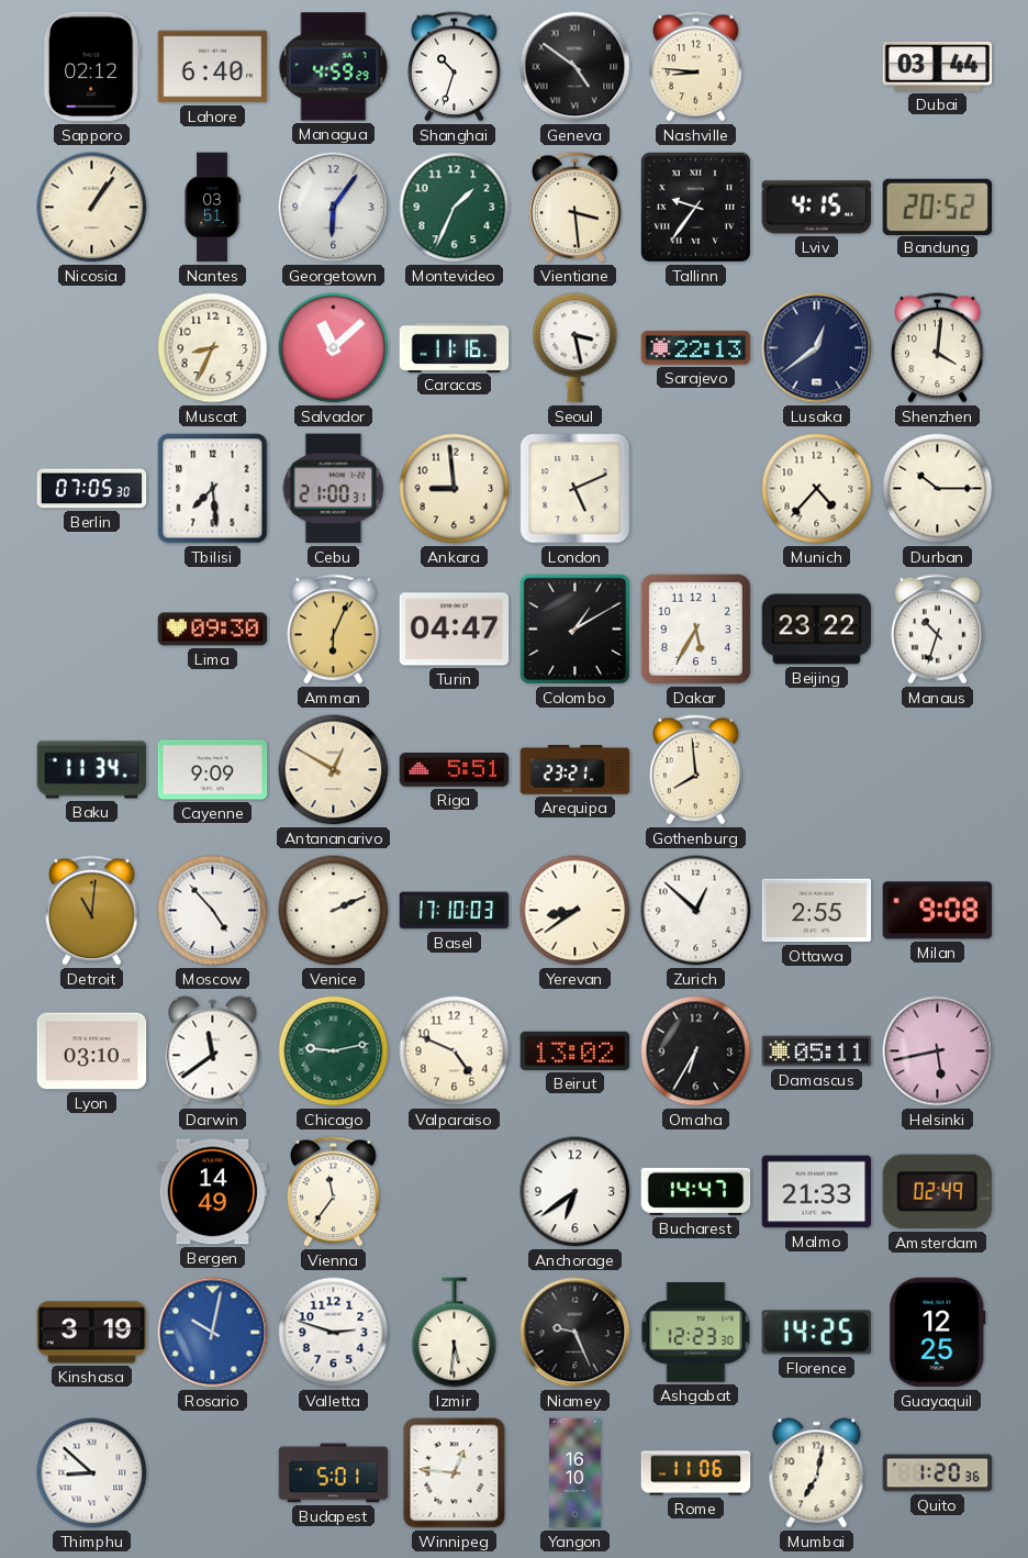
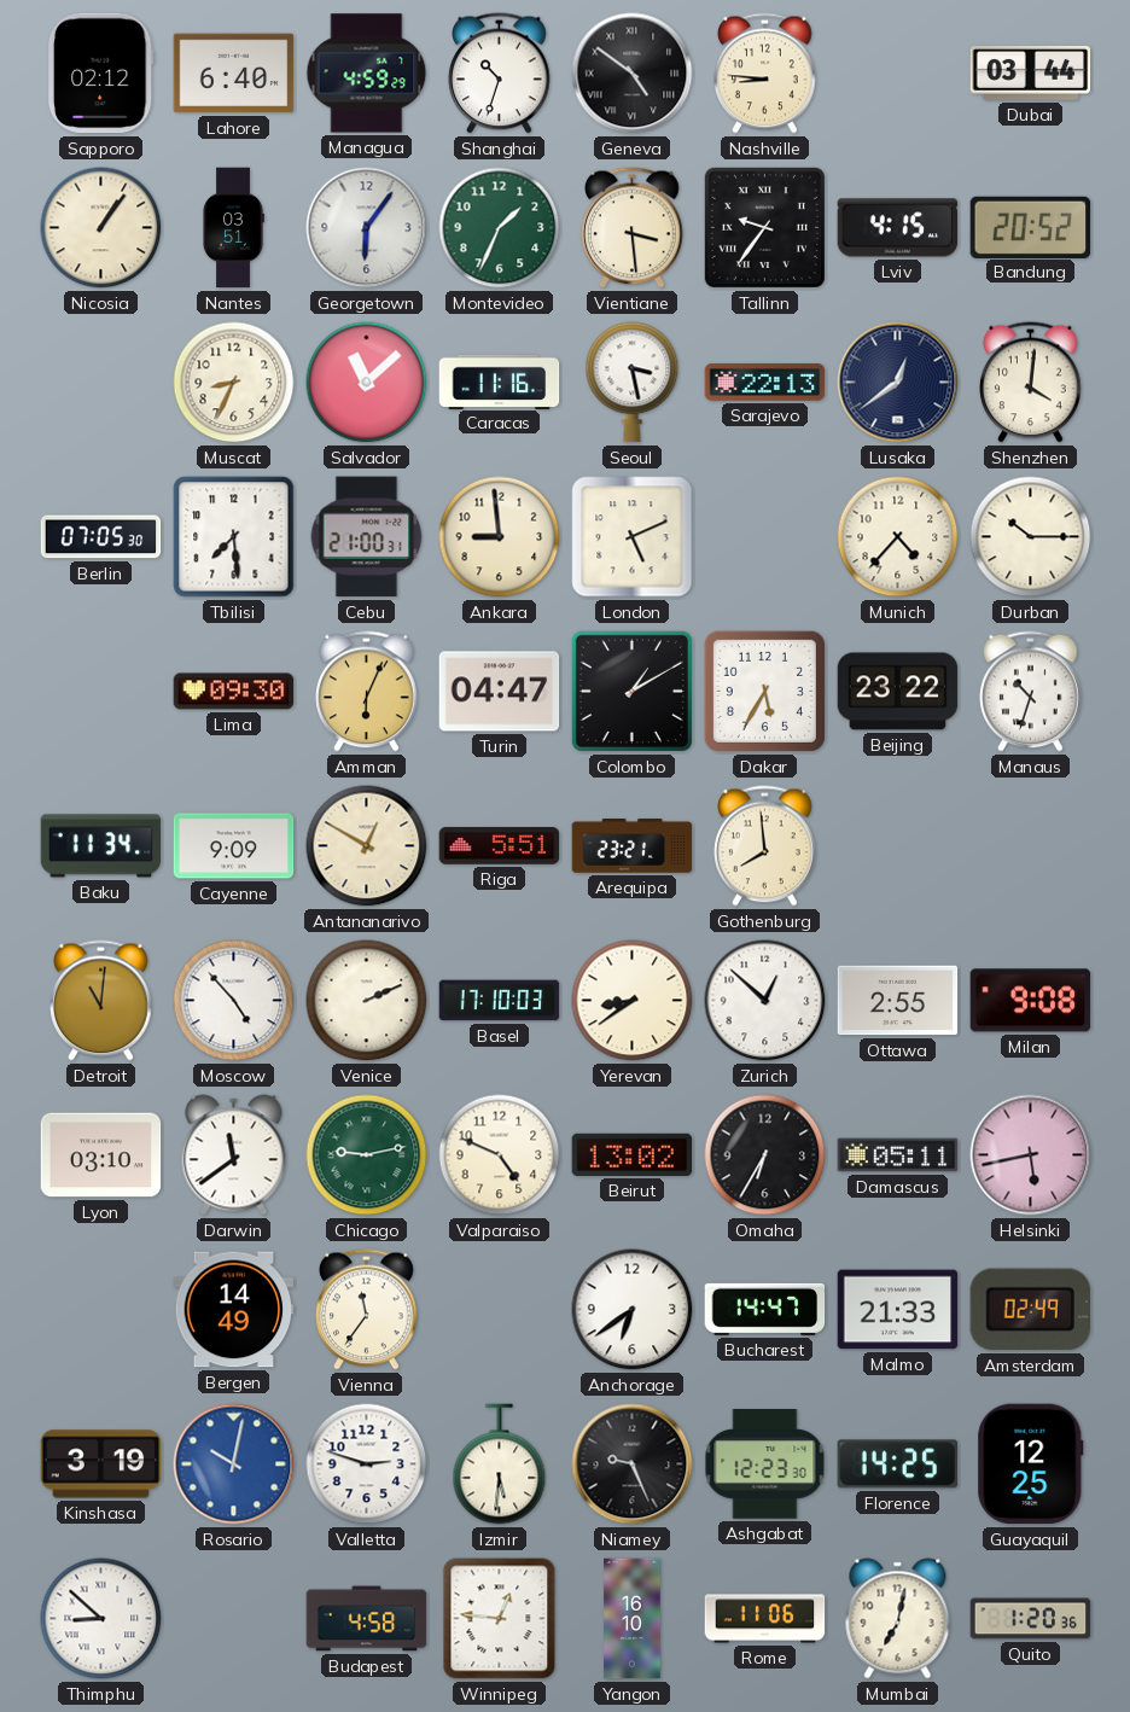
Budapest: 5:01 -> 4:58 (367, 1619)
